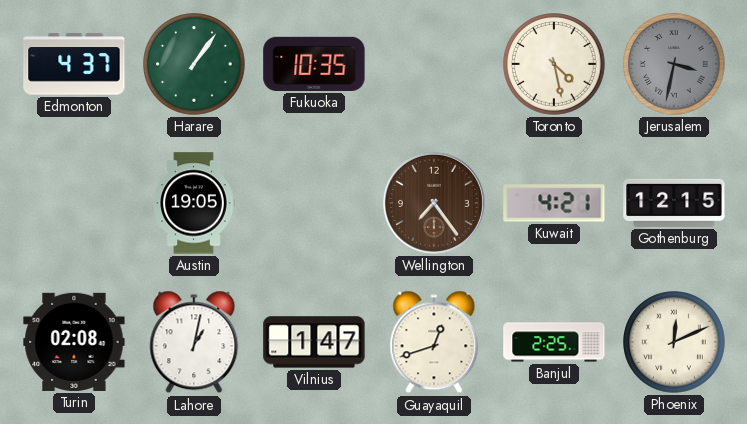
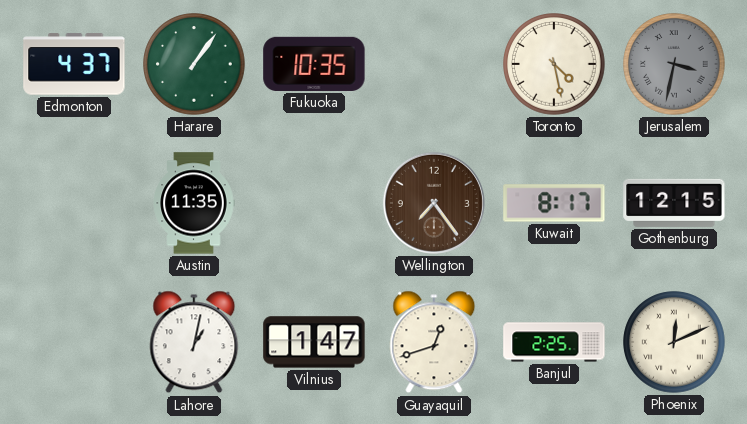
Austin: 19:05 -> 11:35 (194, 203)
Kuwait: 4:21 -> 8:17 (554, 203)
Turin: 02:08 -> none (74, 342)
